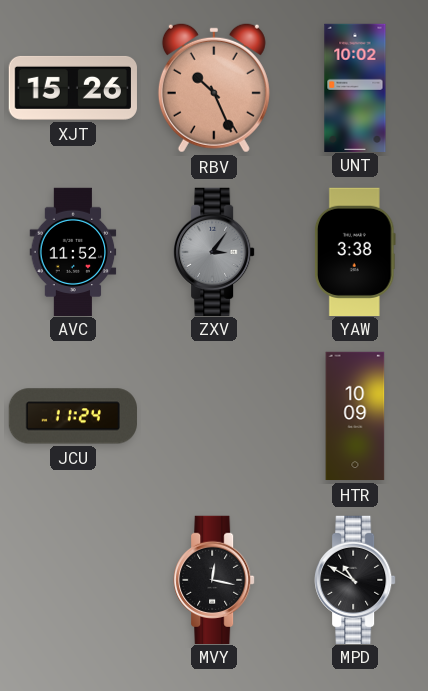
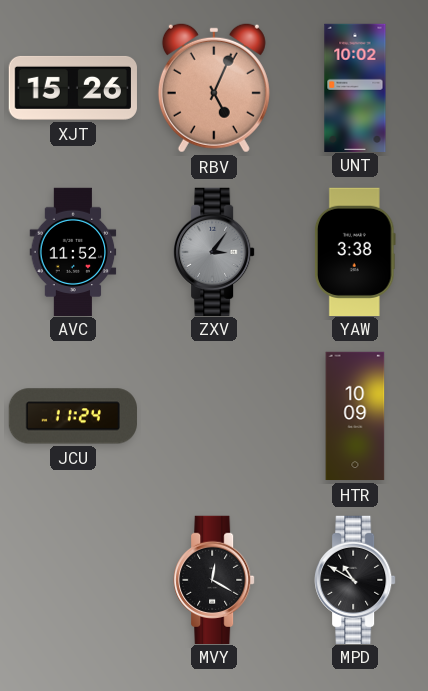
RBV: 10:26 -> 5:04 (214, 88)
MVY: 12:17 -> 12:20 (214, 579)
